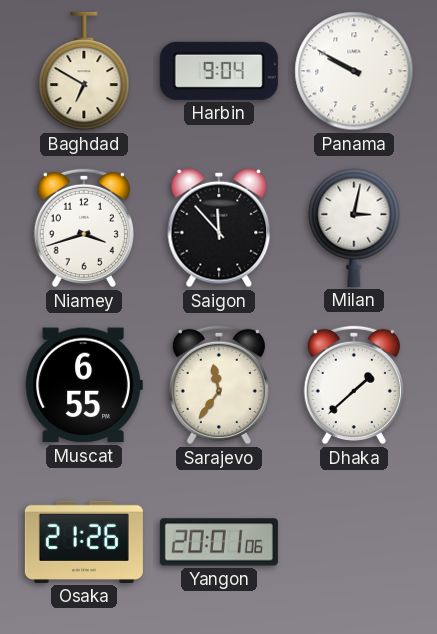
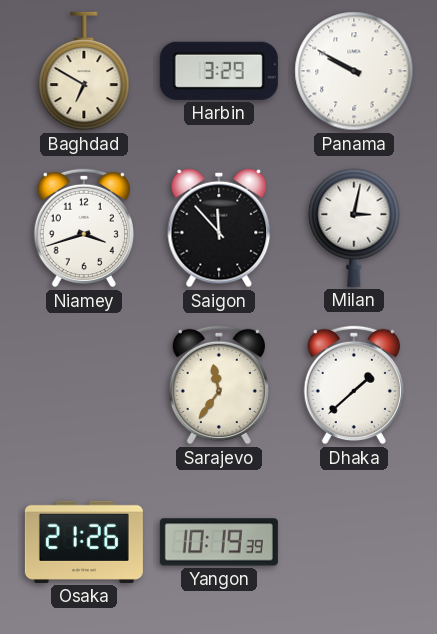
Harbin: 9:04 -> 3:29 (219, 71)
Muscat: 6:55 -> none (84, 385)
Yangon: 20:01 -> 10:19 (219, 542)
